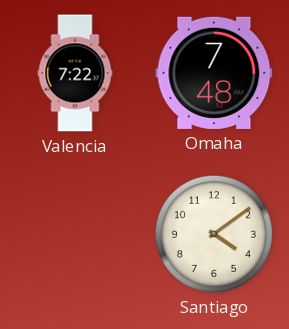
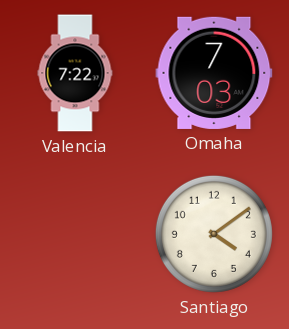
Omaha: 7:48 -> 7:03 (214, 73)
